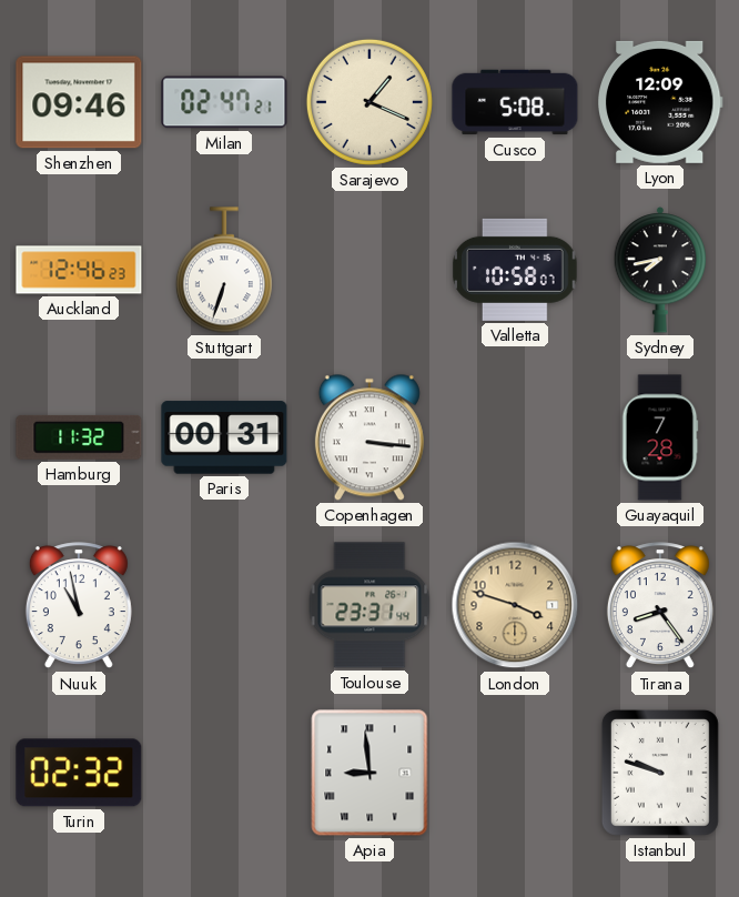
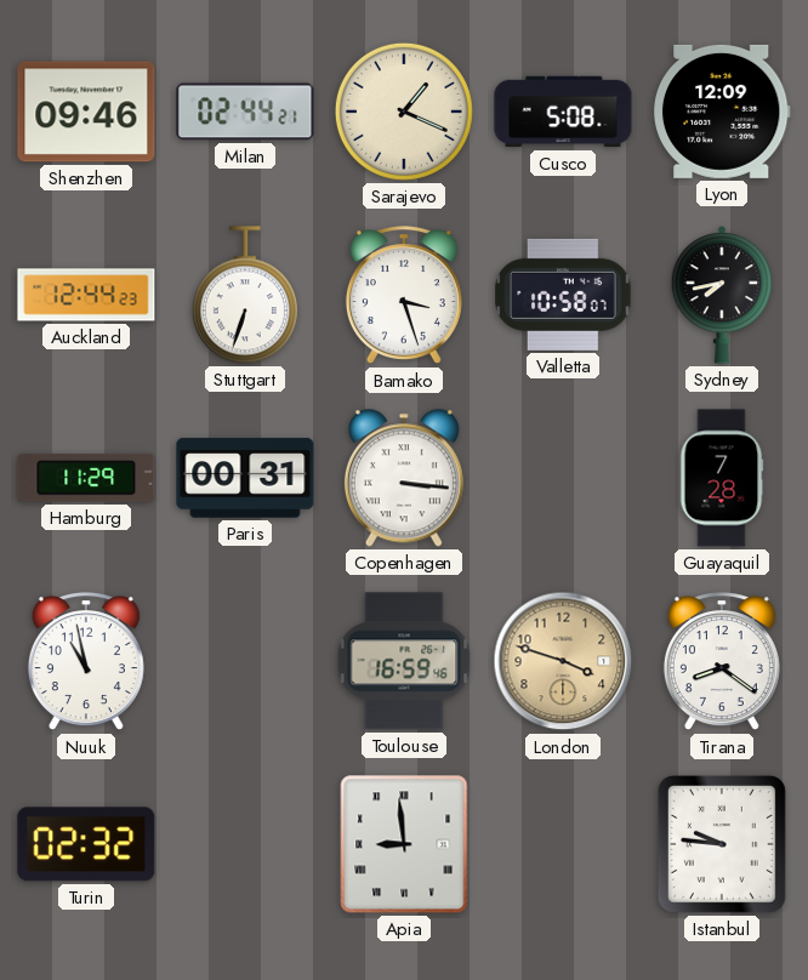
Milan: 02:47 -> 02:44 (245, 112)
Auckland: 12:46 -> 12:44 (86, 295)
Bamako: none -> 3:27 (404, 296)
Hamburg: 11:32 -> 11:29 (86, 478)
Toulouse: 23:31 -> 16:59 (404, 661)
Tirana: 8:24 -> 8:21 (722, 662)
Istanbul: 9:48 -> 9:46 (722, 844)
